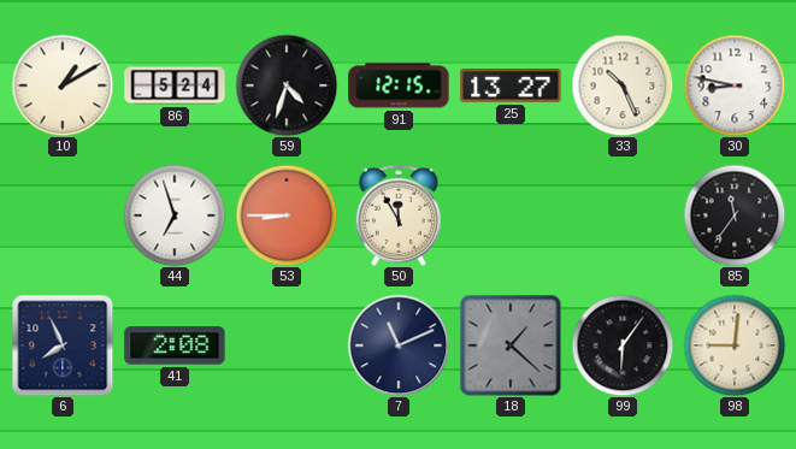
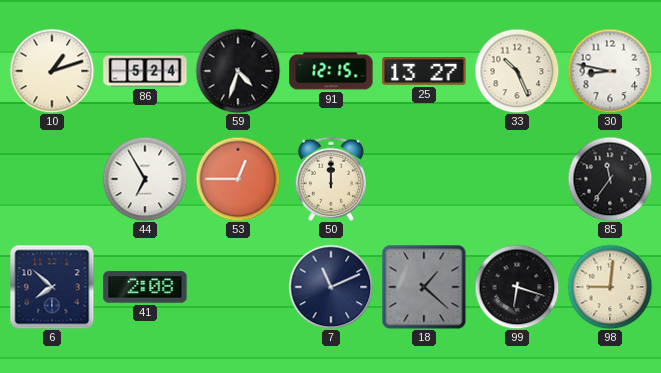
10: 1:10 -> 1:12 (52, 71)
44: 6:57 -> 6:55 (145, 179)
53: 8:45 -> 12:45 (238, 179)
50: 11:55 -> 12:00 (330, 179)
6: 7:56 -> 7:52 (52, 287)
99: 6:06 -> 6:18 (517, 287)
